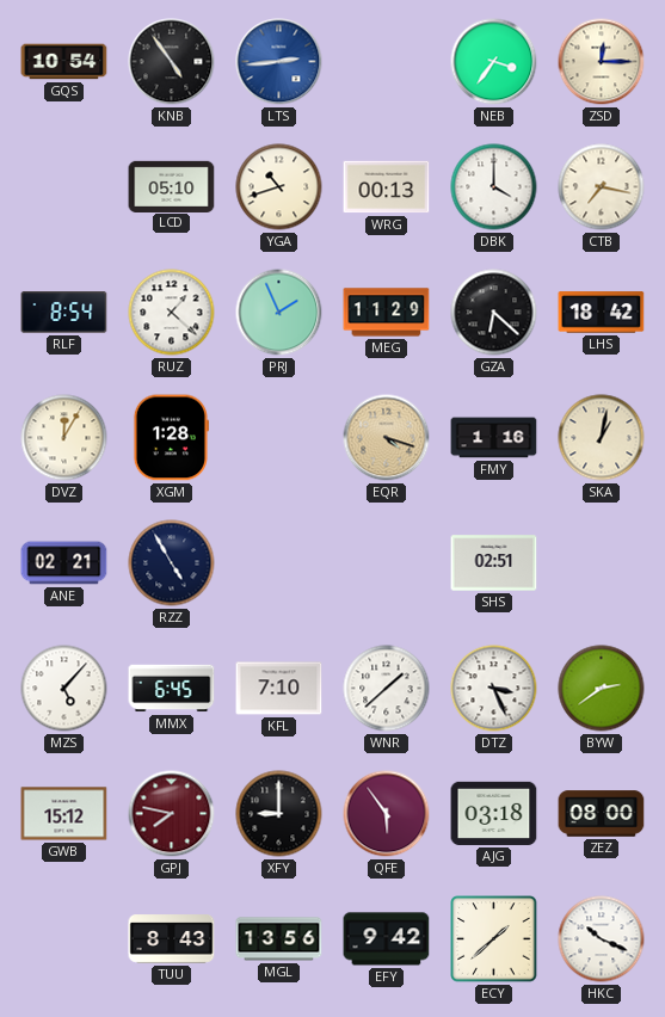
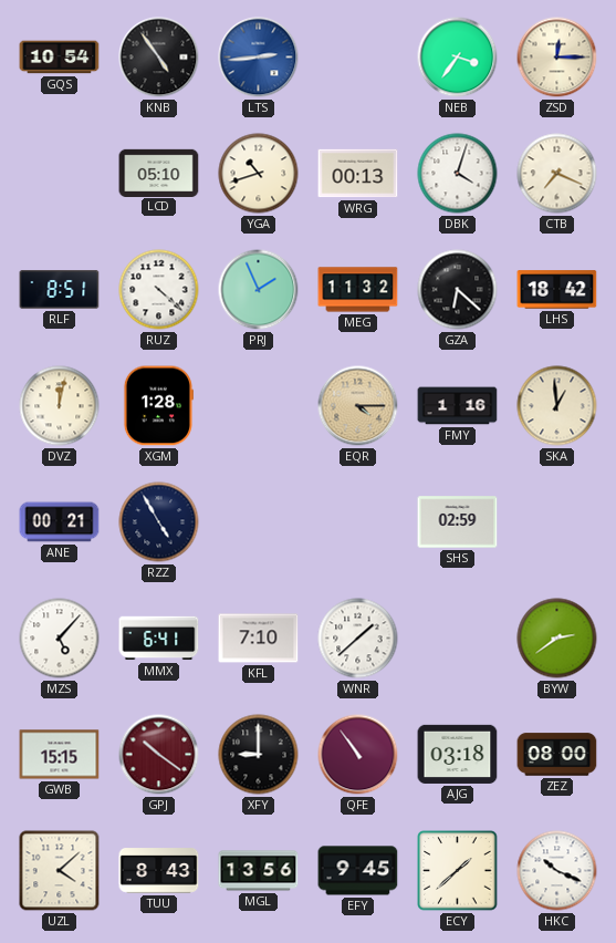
DBK: 4:00 -> 4:03 (458, 174)
CTB: 7:17 -> 7:19 (557, 174)
RLF: 8:54 -> 8:51 (60, 290)
RUZ: 1:22 -> 4:22 (159, 290)
MEG: 11:29 -> 11:32 (358, 290)
DVZ: 12:05 -> 12:02 (60, 406)
EQR: 4:18 -> 4:15 (358, 406)
SKA: 1:02 -> 12:59 (557, 406)
ANE: 02:21 -> 00:21 (60, 522)
SHS: 02:51 -> 02:59 (458, 522)
MMX: 6:45 -> 6:41 (159, 639)
DTZ: 3:26 -> none (494, 689)
GWB: 15:12 -> 15:15 (60, 755)
GPJ: 7:47 -> 10:21 (159, 755)
QFE: 5:54 -> 10:54 (358, 755)
UZL: none -> 4:08 (60, 871)
EFY: 9:42 -> 9:45 (358, 871)
